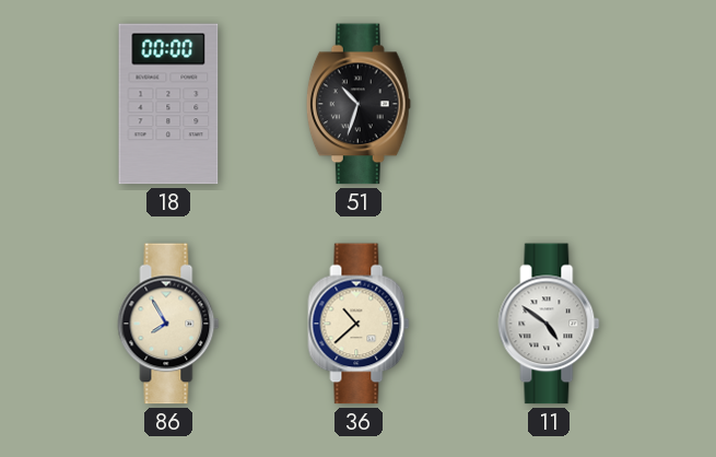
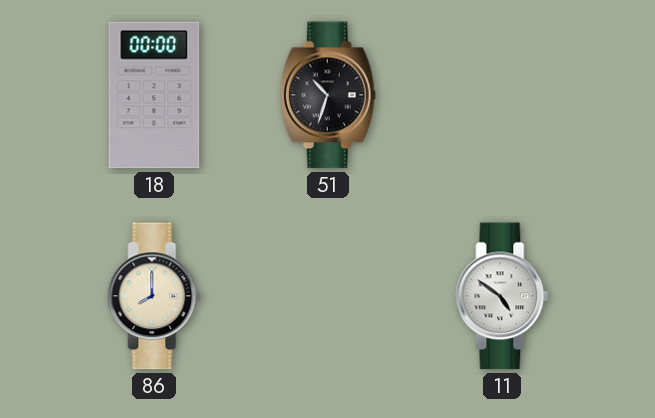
86: 7:55 -> 8:00 (154, 296)
36: 10:38 -> none (359, 324)
